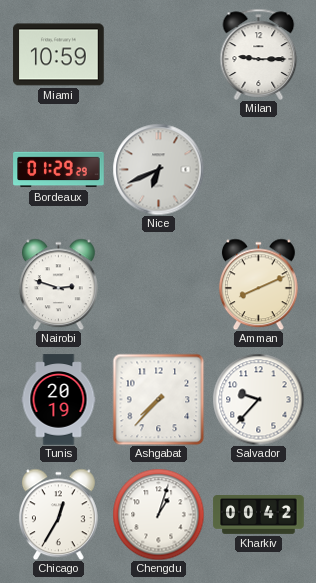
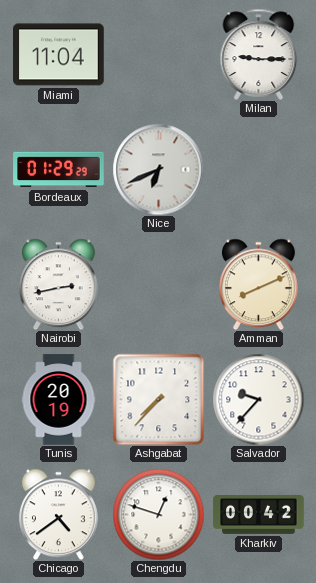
Miami: 10:59 -> 11:04 (59, 55)
Nairobi: 2:48 -> 2:43 (58, 284)
Chicago: 12:35 -> 4:39 (58, 514)
Chengdu: 1:03 -> 12:48 (158, 514)
